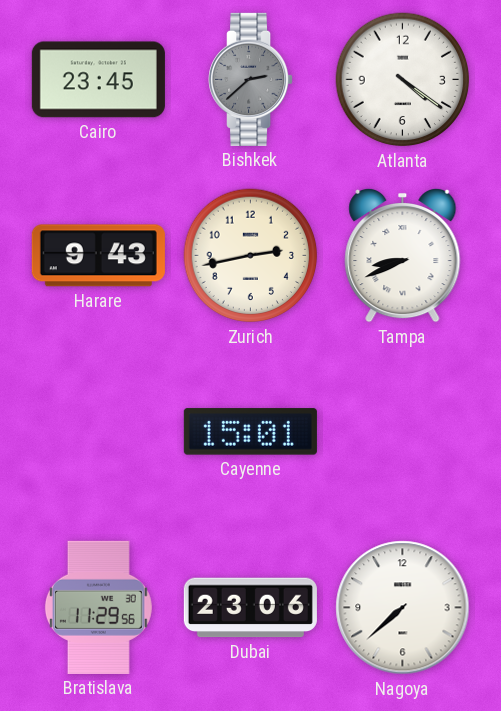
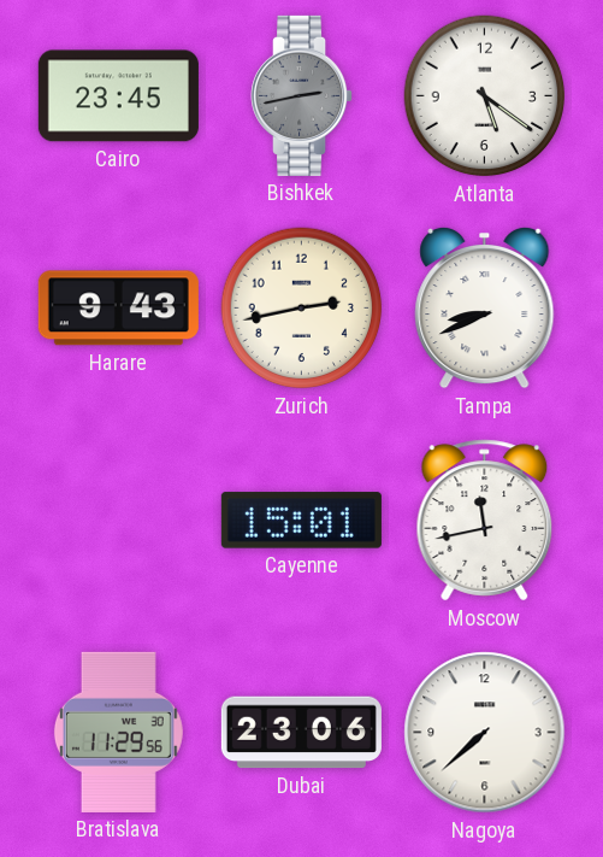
Bishkek: 2:38 -> 2:43 (302, 95)
Atlanta: 4:21 -> 5:21 (485, 96)
Moscow: none -> 11:43 (485, 521)
